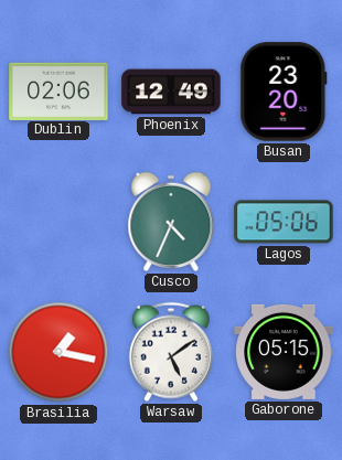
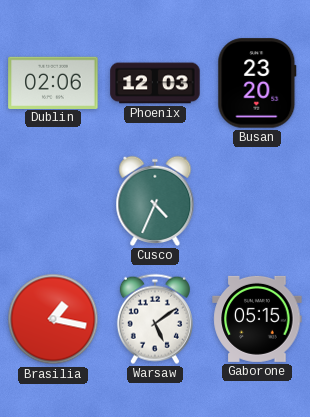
Phoenix: 12:49 -> 12:03 (155, 83)
Lagos: 05:06 -> none (284, 222)
